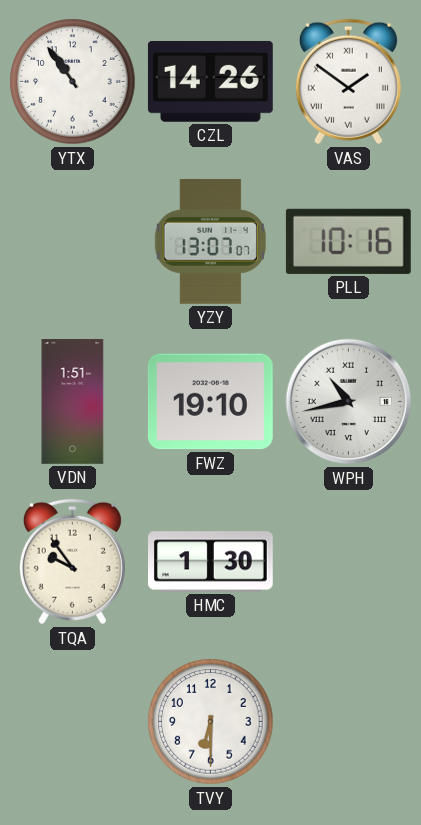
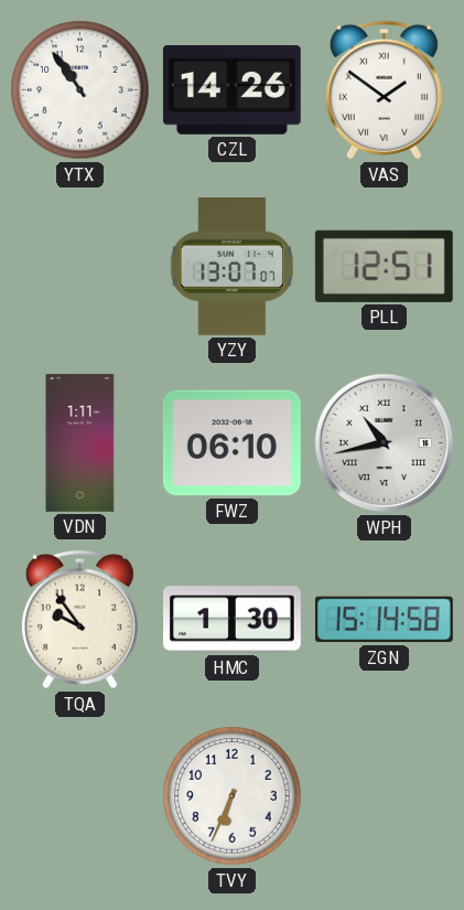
PLL: 10:16 -> 12:51 (384, 266)
VDN: 1:51 -> 1:11 (80, 443)
FWZ: 19:10 -> 06:10 (231, 443)
ZGN: none -> 15:14 (384, 620)
TVY: 6:30 -> 6:34 (233, 796)
